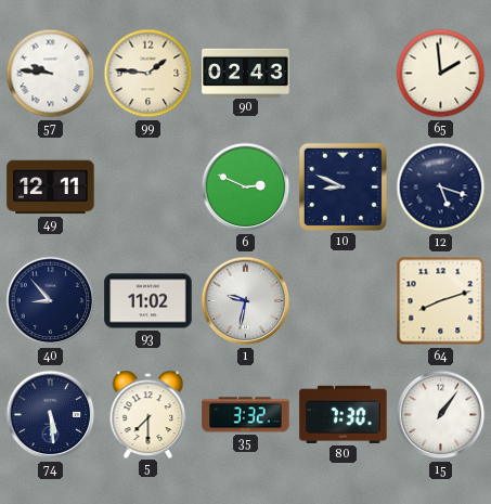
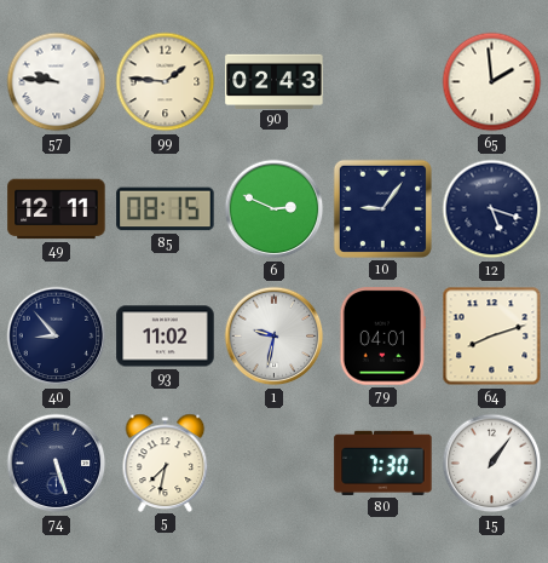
85: none -> 08:15 (166, 209)
10: 8:49 -> 9:06 (382, 208)
79: none -> 04:01 (382, 337)
74: 5:29 -> 5:27 (57, 464)
5: 7:30 -> 7:32 (166, 463)
35: 3:32 -> none (246, 415)
